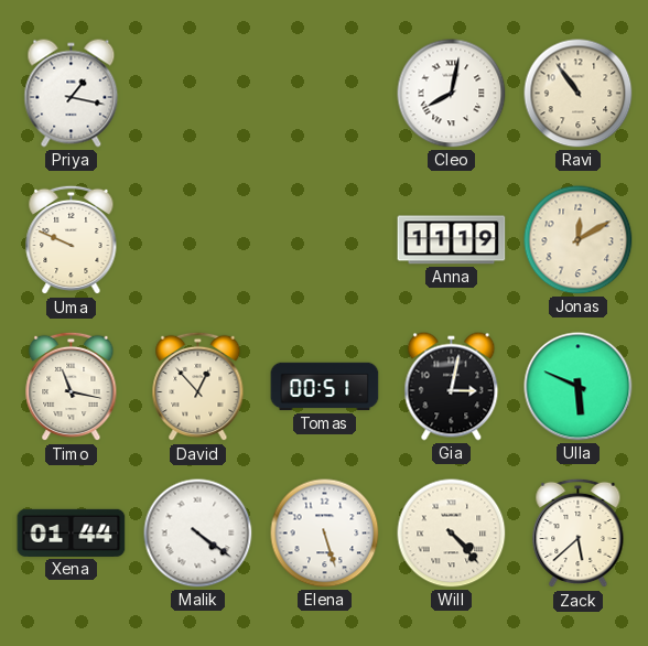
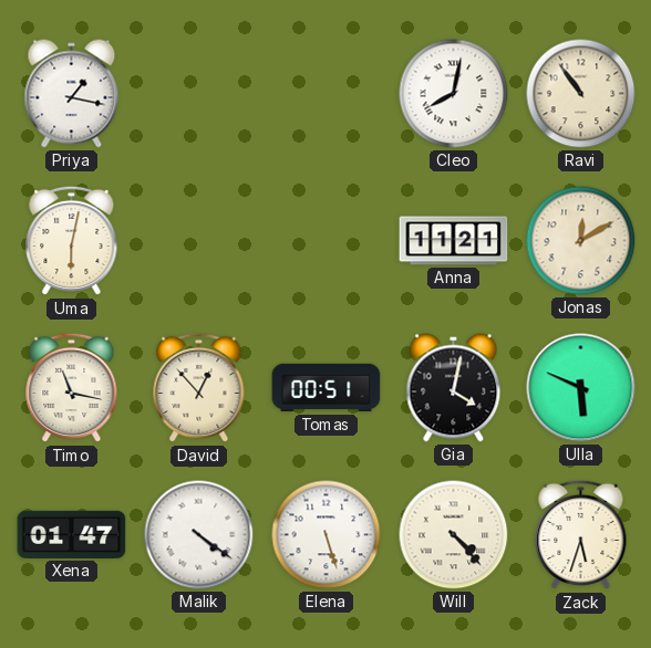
Uma: 9:49 -> 6:02 (72, 241)
Anna: 11:19 -> 11:21 (454, 241)
Gia: 3:02 -> 4:02 (454, 388)
Xena: 01:44 -> 01:47 (72, 534)
Zack: 5:38 -> 5:33 (581, 535)
